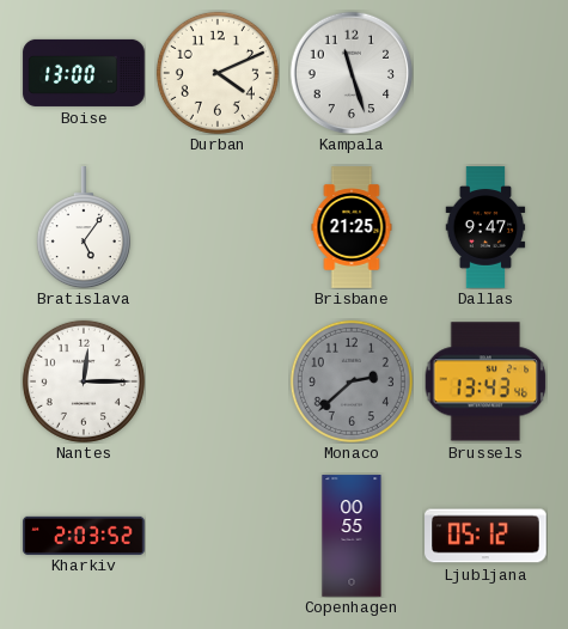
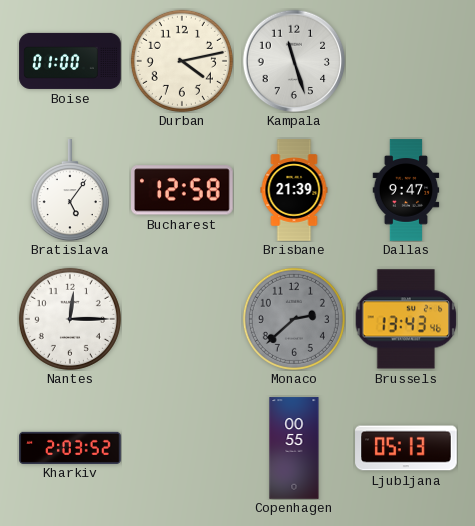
Boise: 13:00 -> 01:00 (70, 61)
Durban: 4:11 -> 4:13 (182, 61)
Bucharest: none -> 12:58 (183, 190)
Brisbane: 21:25 -> 21:39 (294, 190)
Ljubljana: 05:12 -> 05:13 (406, 448)
